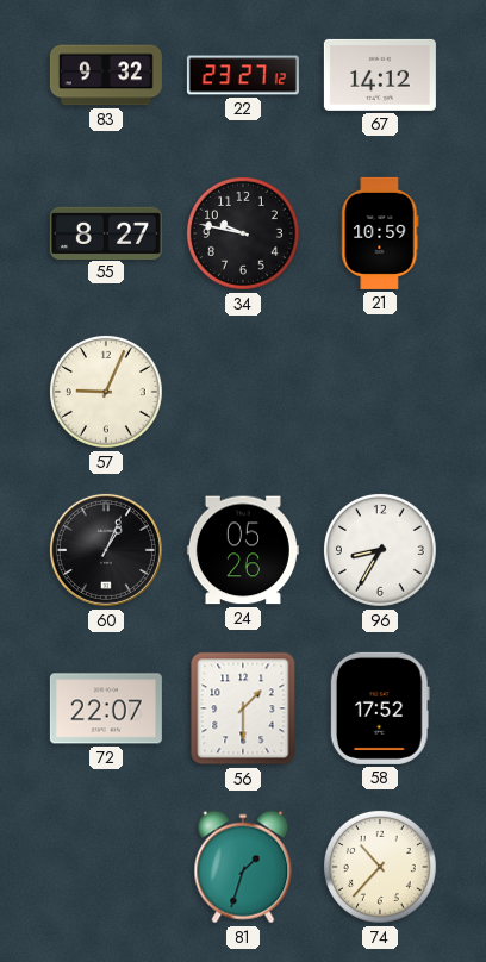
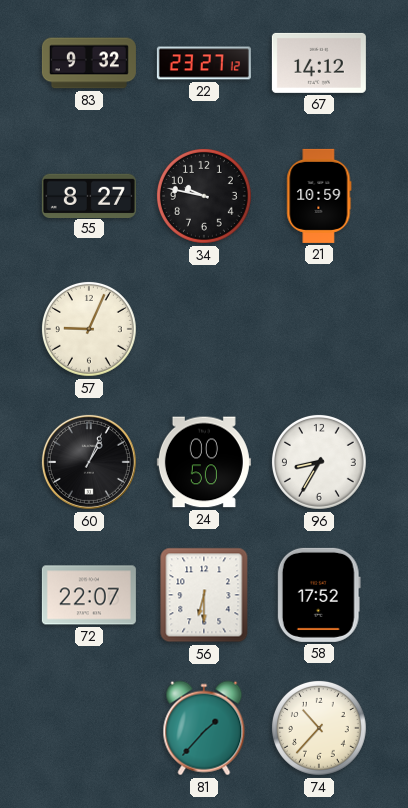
24: 05:26 -> 00:50 (204, 462)
56: 1:30 -> 6:30 (204, 595)
81: 1:33 -> 1:37 (204, 728)
